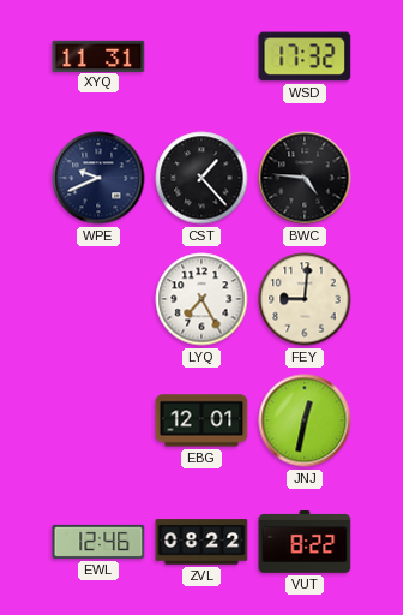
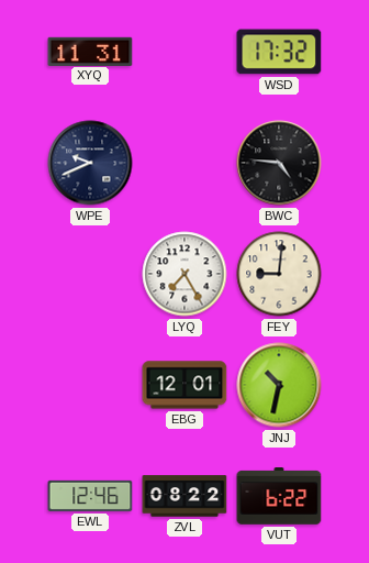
CST: 1:23 -> none (201, 178)
JNJ: 12:32 -> 10:32 (279, 385)
VUT: 8:22 -> 6:22 (279, 497)
